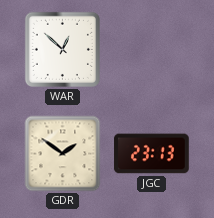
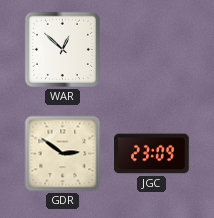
GDR: 1:51 -> 2:51 (63, 154)
JGC: 23:13 -> 23:09 (152, 154)
